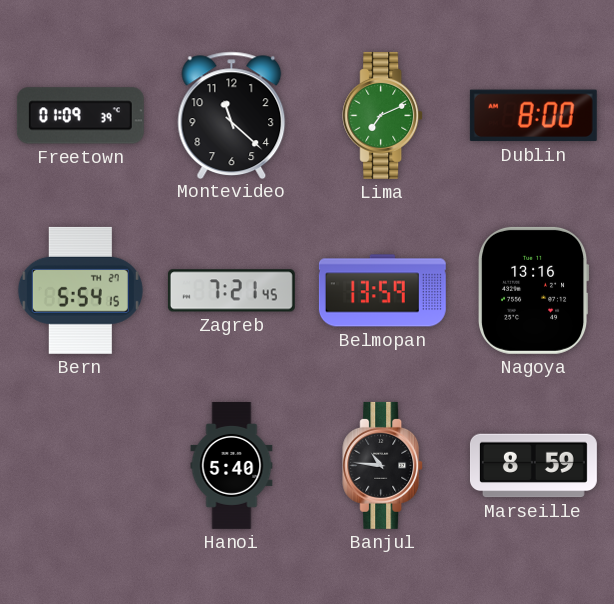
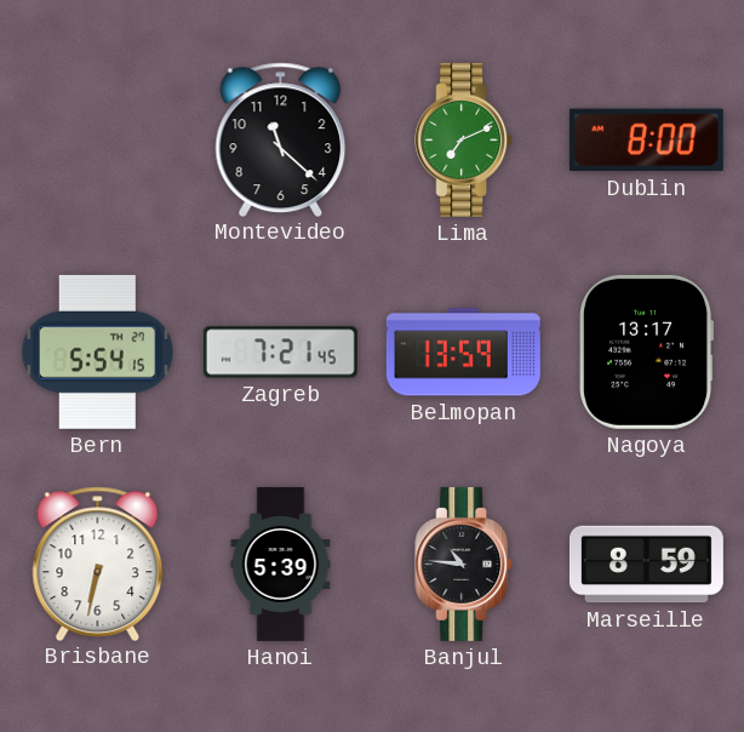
Freetown: 01:09 -> none (80, 116)
Nagoya: 13:16 -> 13:17 (647, 351)
Brisbane: none -> 6:32 (98, 564)
Hanoi: 5:40 -> 5:39 (281, 564)
